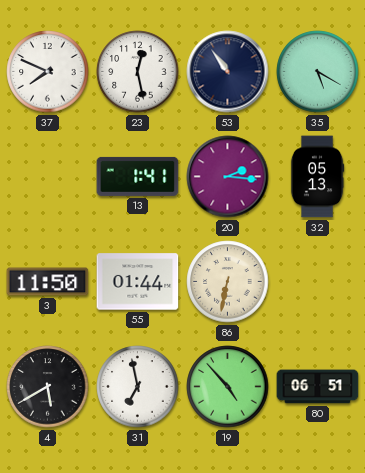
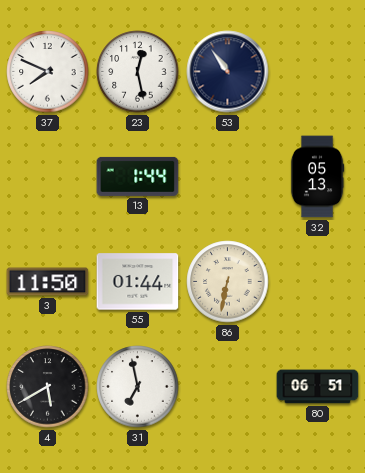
35: 5:20 -> none (318, 72)
13: 1:41 -> 1:44 (138, 176)
20: 2:16 -> none (228, 177)
19: 4:53 -> none (228, 387)
